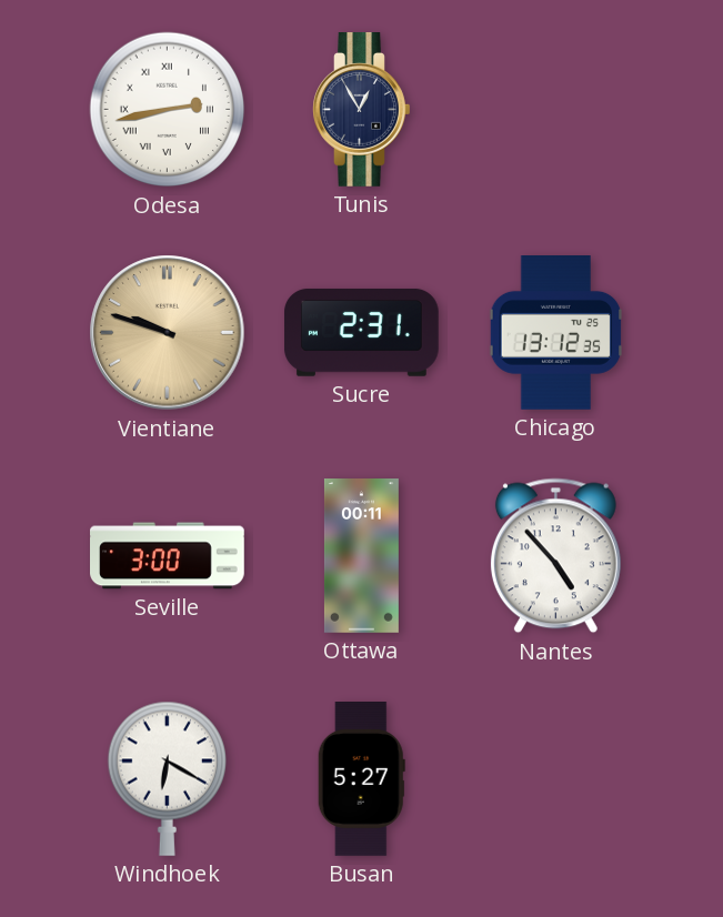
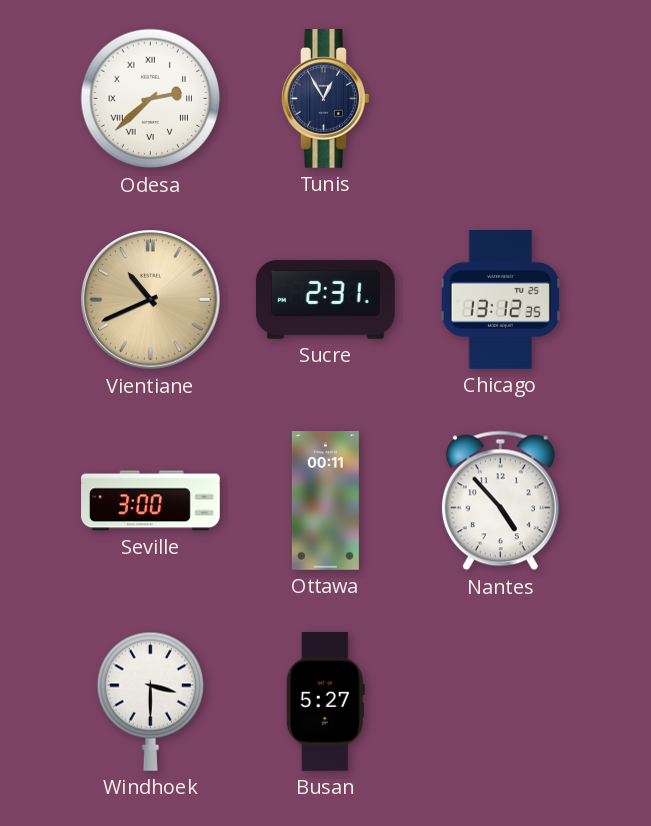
Odesa: 2:43 -> 2:38 (151, 99)
Vientiane: 9:48 -> 10:41 (151, 300)
Windhoek: 6:20 -> 3:30 (150, 701)
